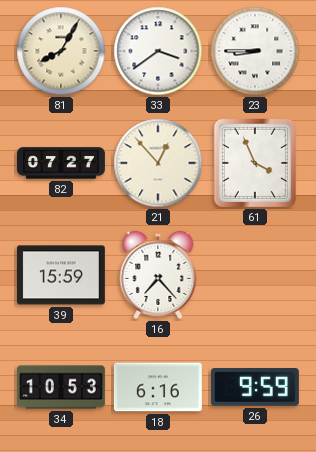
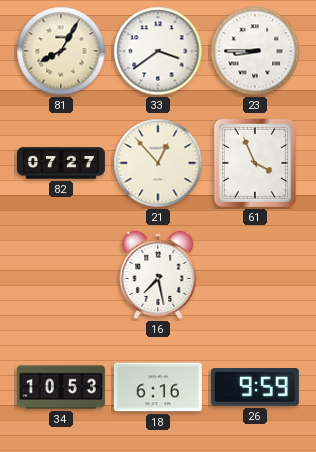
39: 15:59 -> none (61, 275)
16: 7:23 -> 7:28 (158, 275)
